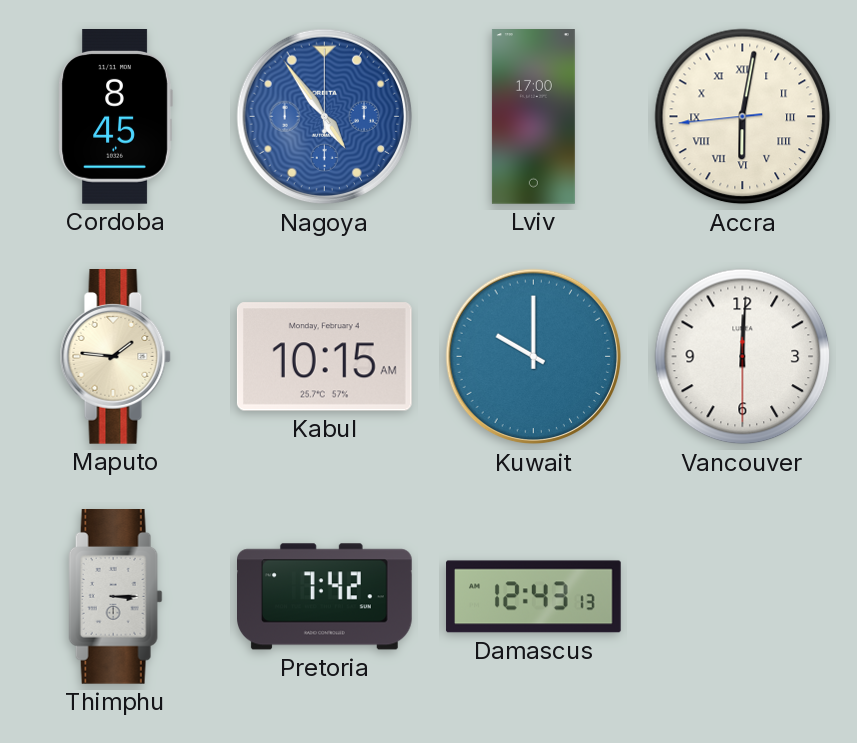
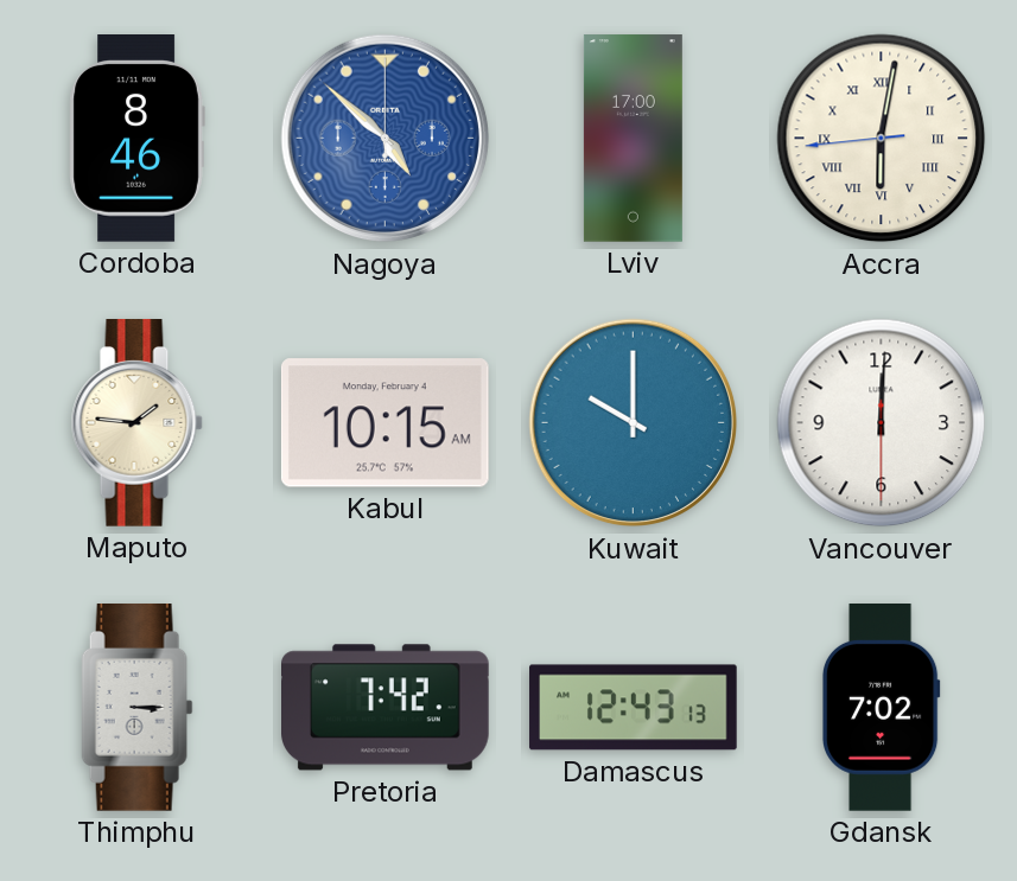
Cordoba: 8:45 -> 8:46 (136, 139)
Nagoya: 4:54 -> 4:52 (386, 139)
Gdansk: none -> 7:02 (881, 708)
